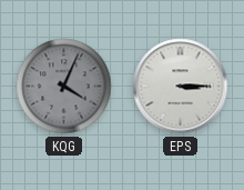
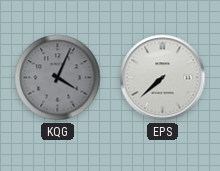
EPS: 3:15 -> 7:38 (163, 78)
